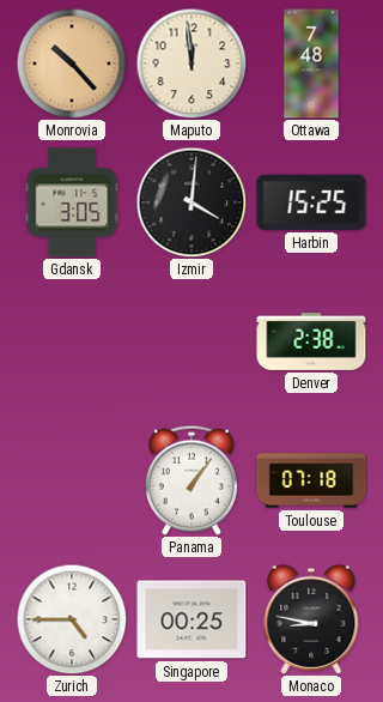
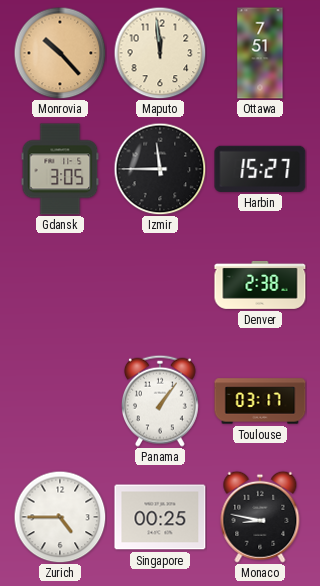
Ottawa: 7:48 -> 7:51 (260, 53)
Izmir: 4:01 -> 11:45 (160, 169)
Harbin: 15:25 -> 15:27 (260, 169)
Toulouse: 07:18 -> 03:17 (260, 401)
